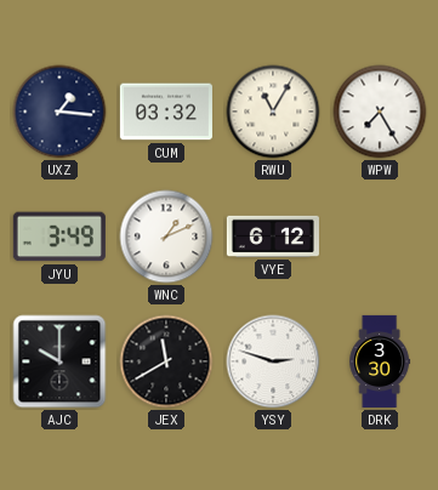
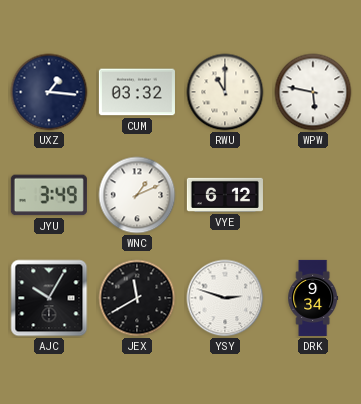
RWU: 11:05 -> 11:00 (225, 92)
WPW: 7:25 -> 5:47 (313, 92)
AJC: 10:00 -> 10:05 (49, 298)
DRK: 3:30 -> 9:34 (313, 298)
